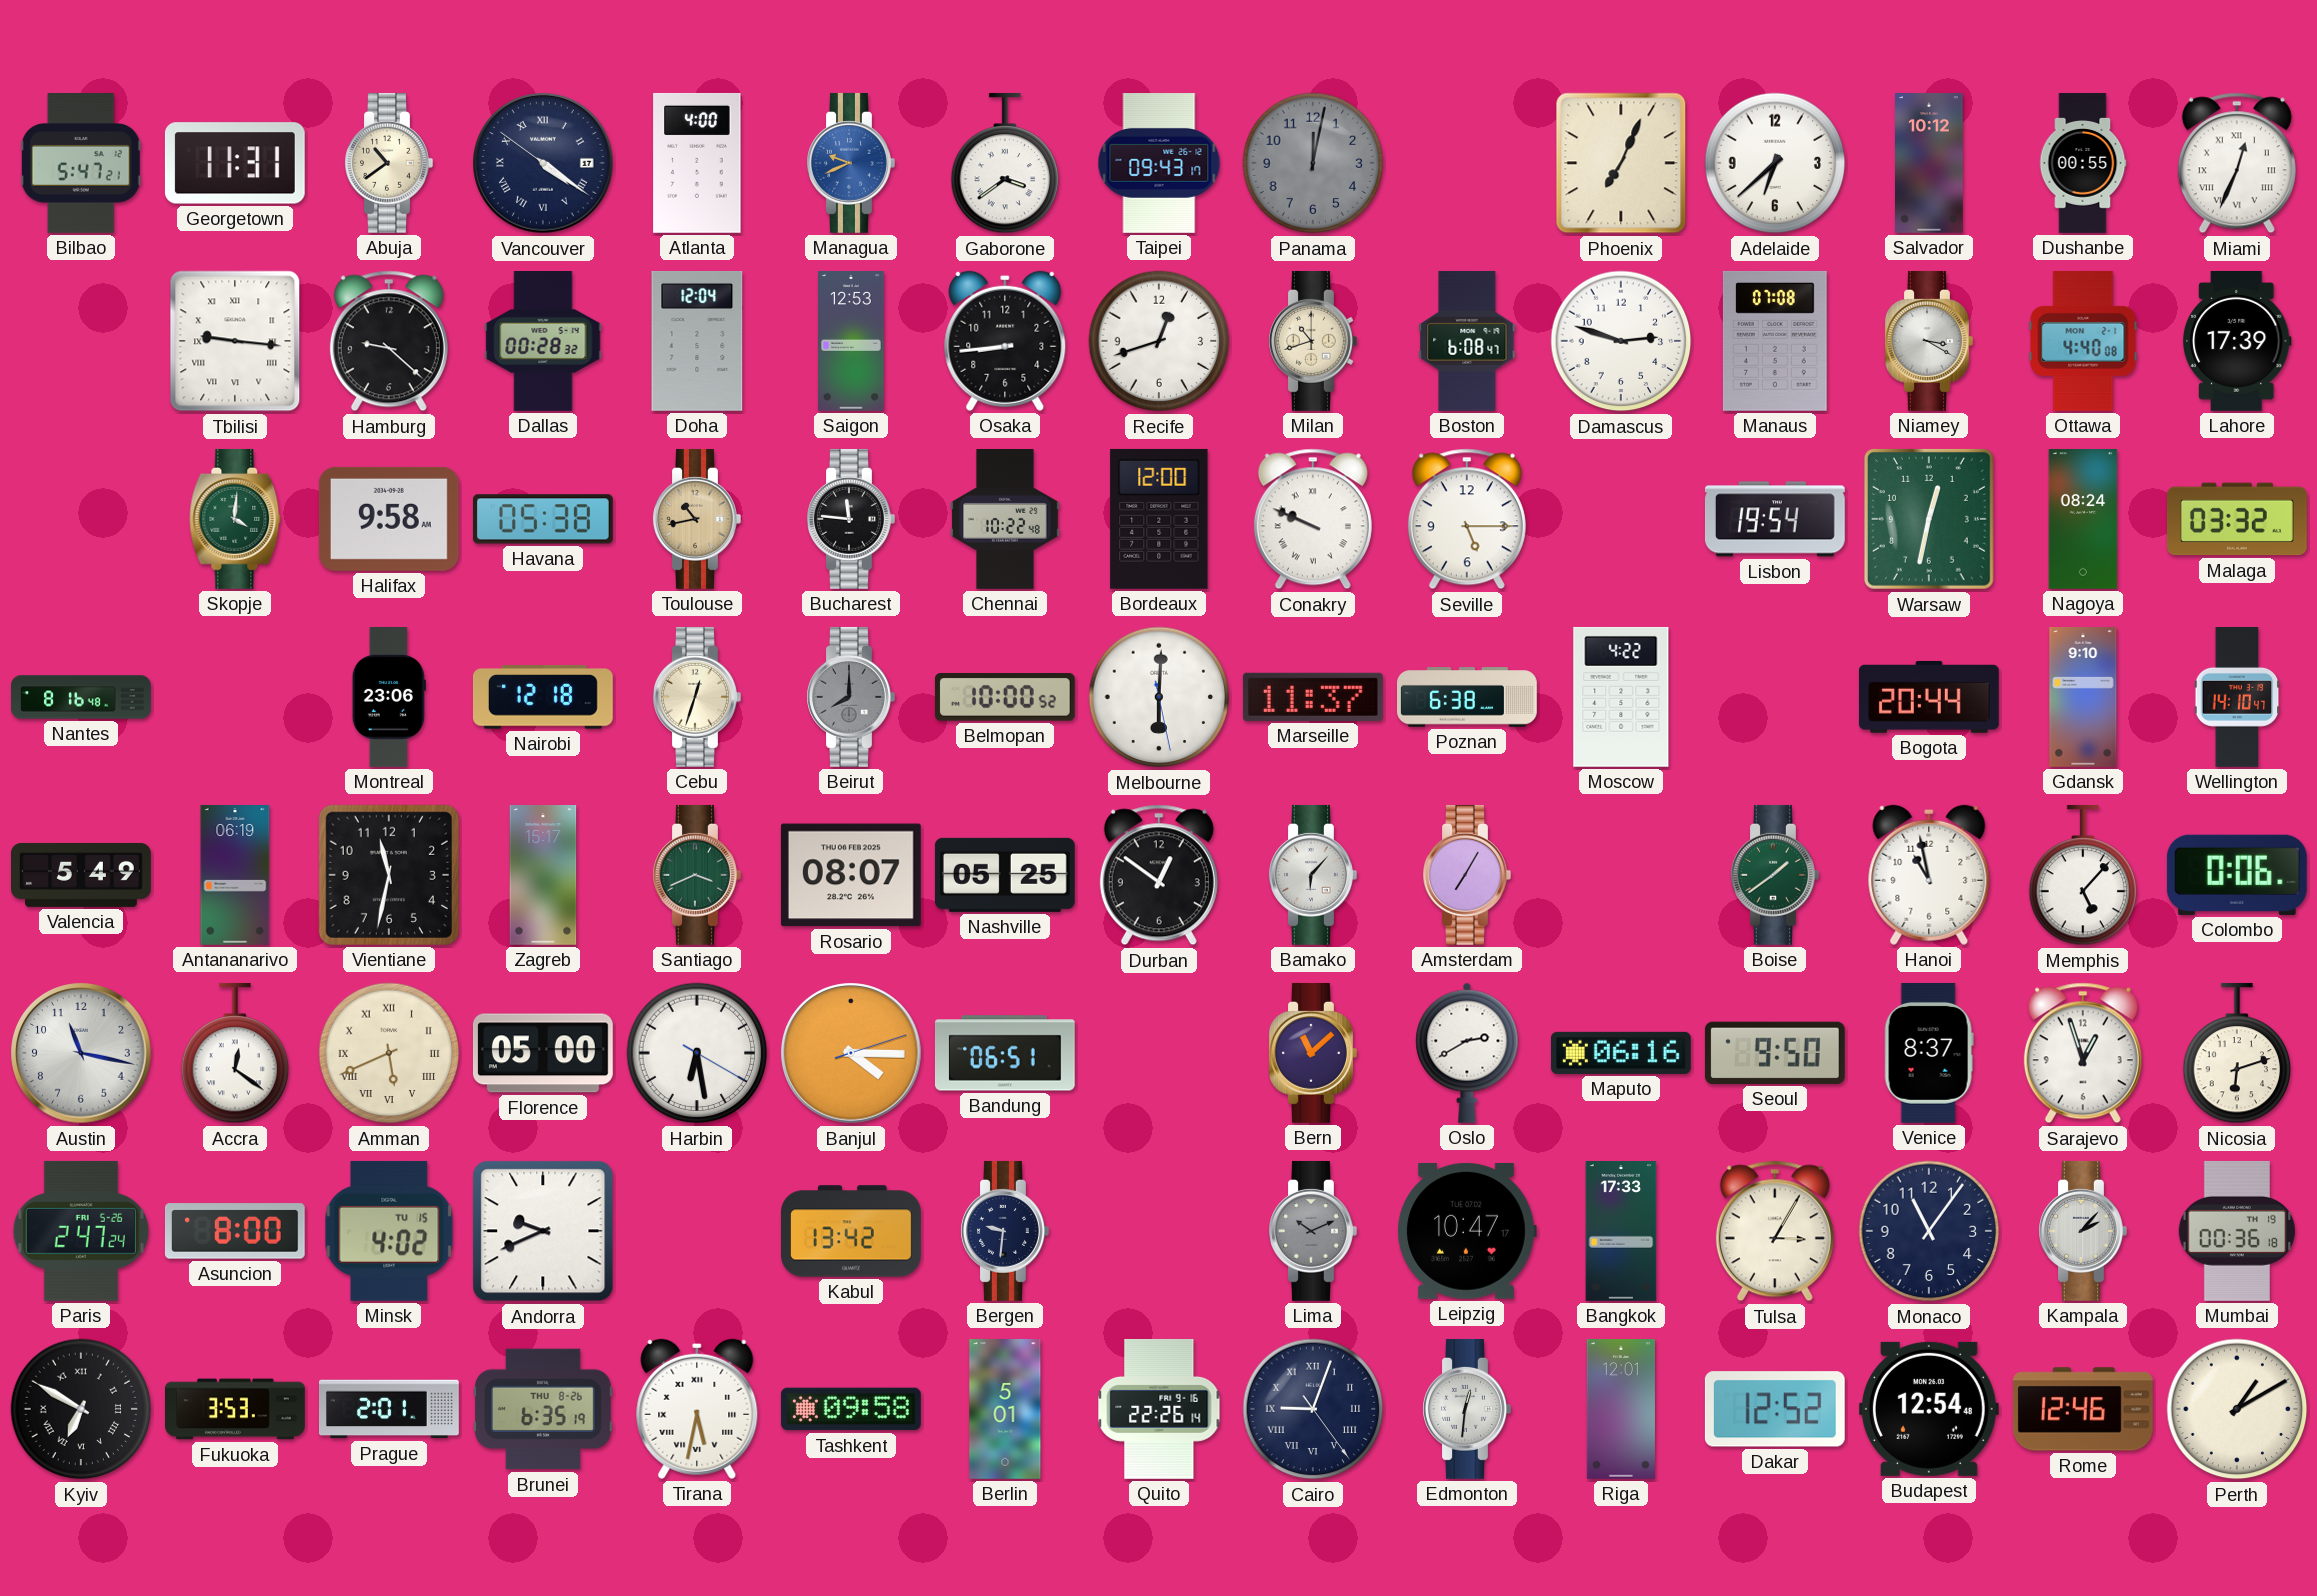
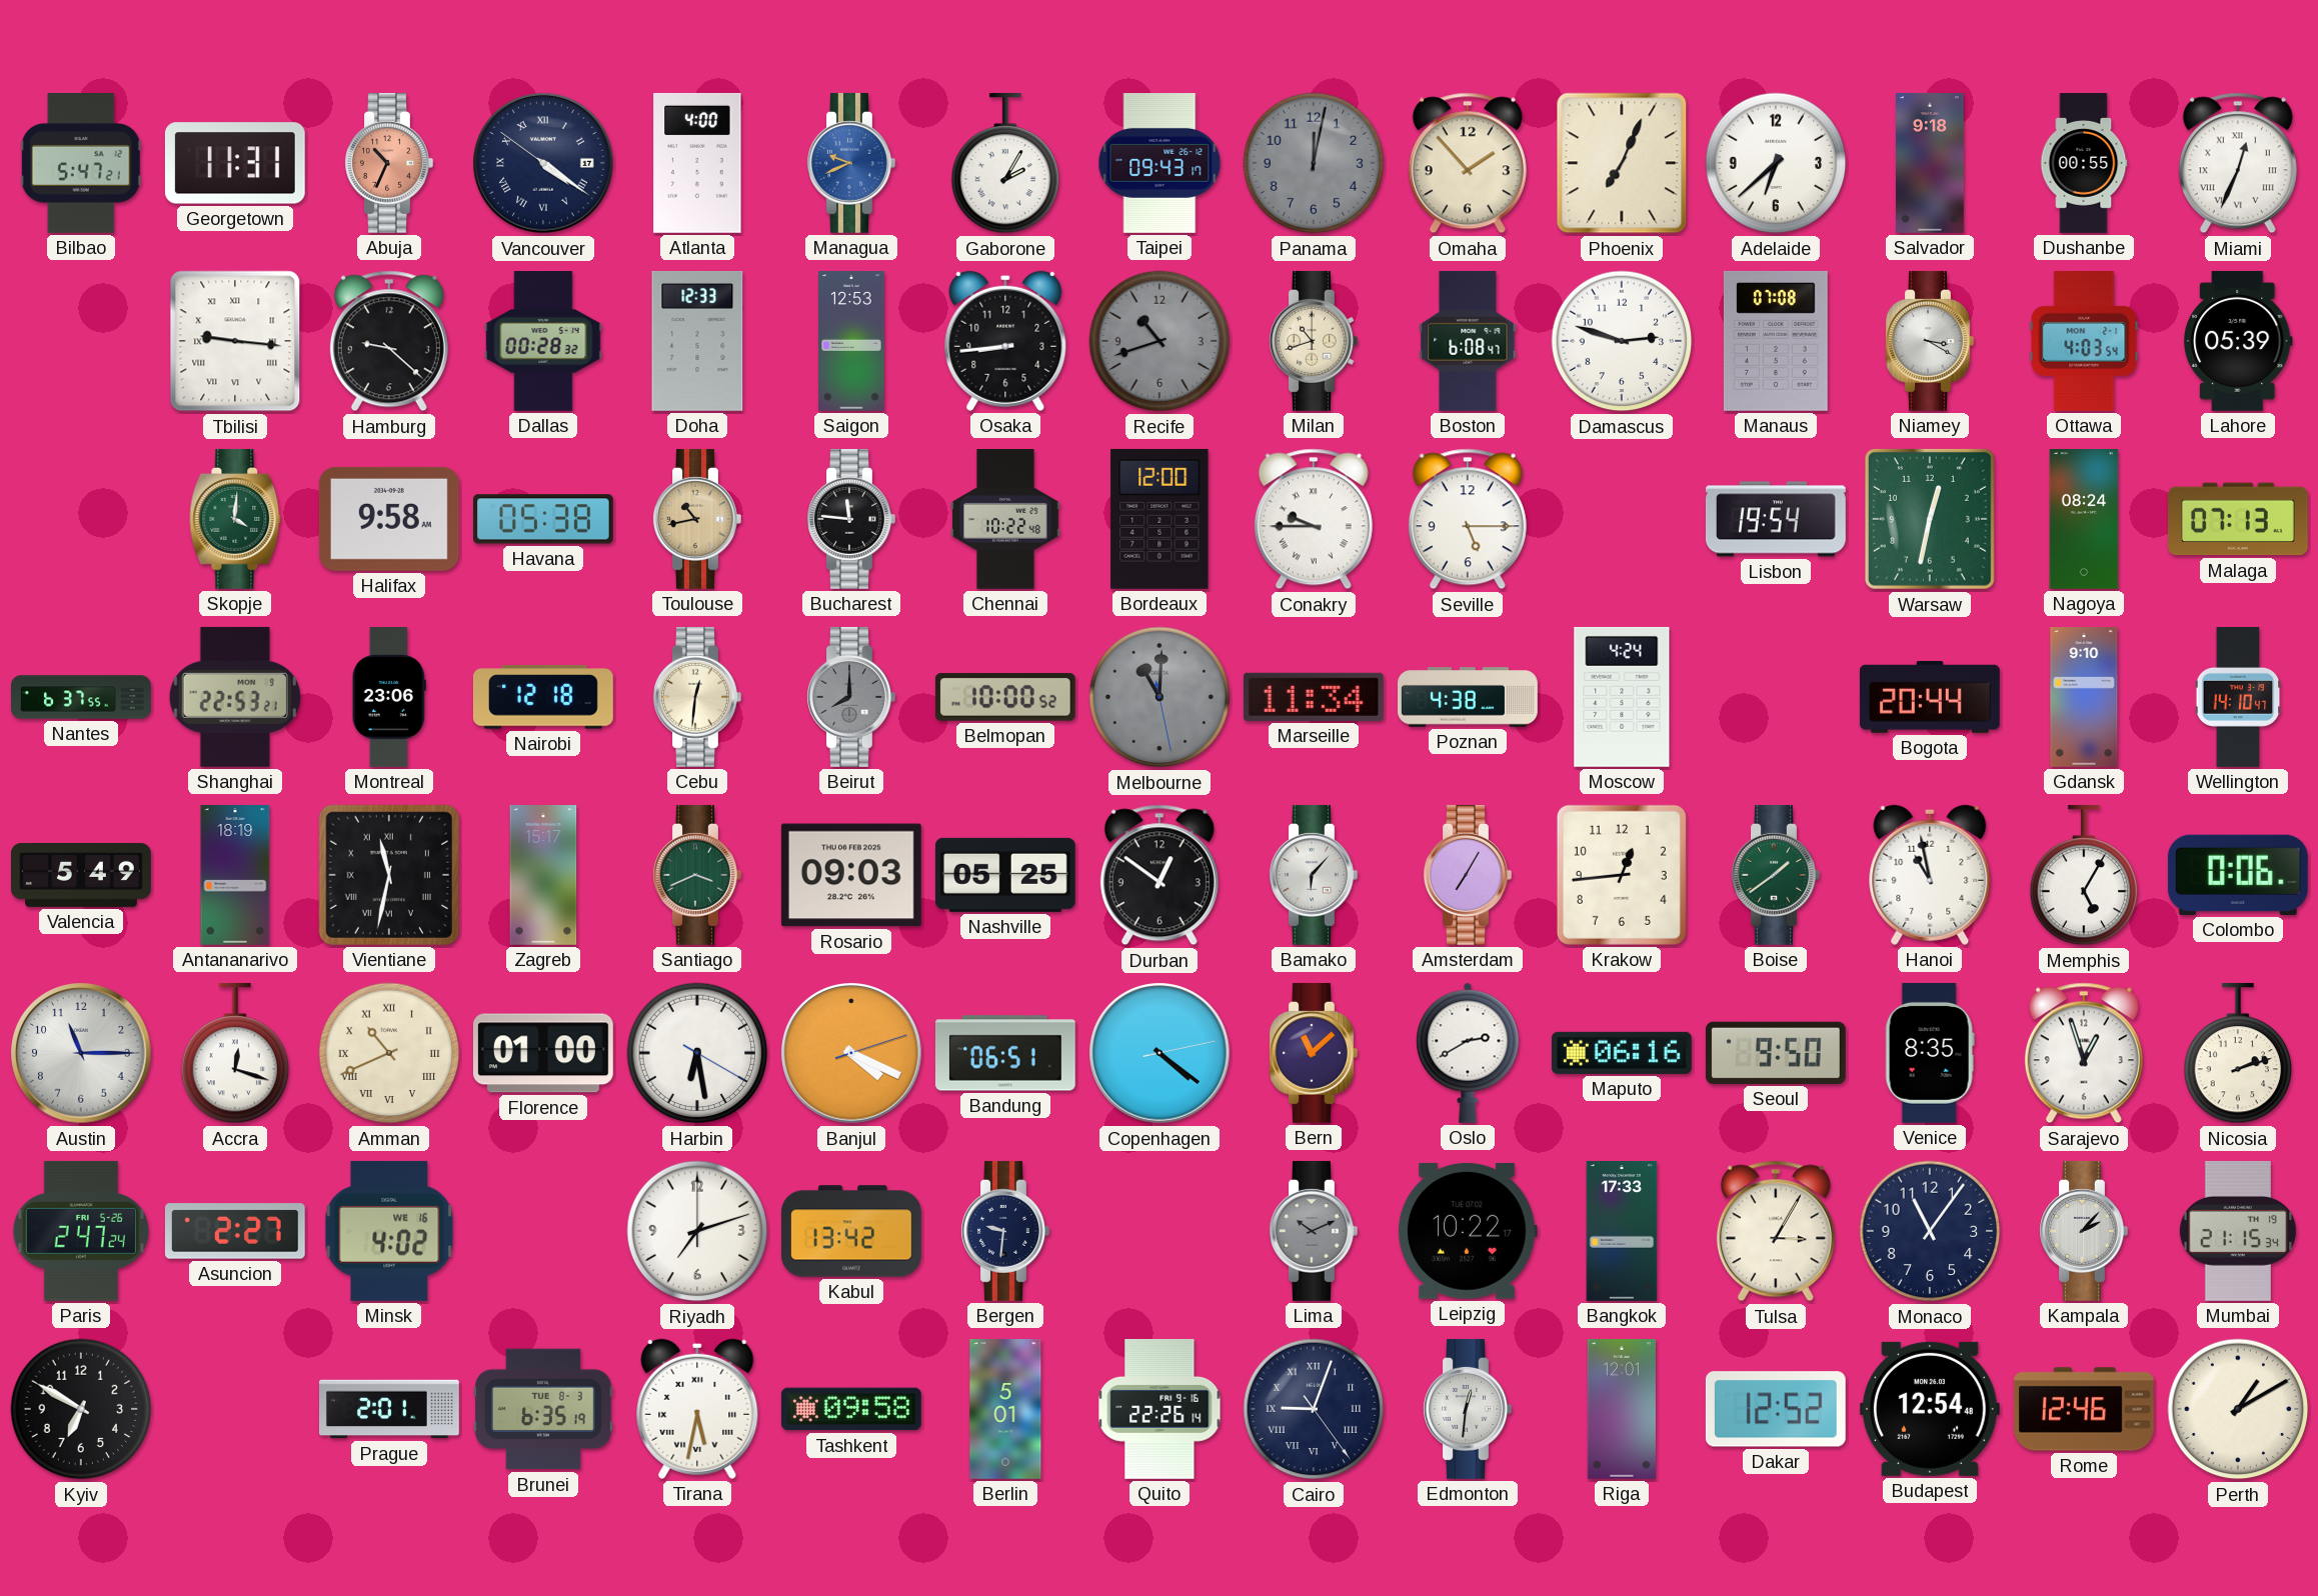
Abuja: 10:39 -> 10:34 (389, 163)
Abuja dial: cream -> salmon (389, 163)
Gaborone: 3:39 -> 2:05 (1005, 163)
Omaha: none -> 1:53 (1468, 163)
Salvador: 10:12 -> 9:18 (1930, 164)
Doha: 12:04 -> 12:33 (697, 342)
Recife: 12:42 -> 10:42 (1160, 341)
Recife dial: white -> grey (1160, 341)
Ottawa: 4:40 -> 4:03 (2084, 341)
Lahore: 17:39 -> 05:39 (2238, 341)
Conakry: 9:49 -> 9:45 (1314, 519)
Malaga: 03:32 -> 07:13 (2238, 519)
Nantes: 8:16 -> 6:37 (81, 697)
Shanghai: none -> 22:53 (235, 697)
Cebu: 12:33 -> 12:31 (697, 697)
Melbourne: 6:00 -> 11:00 (1160, 697)
Melbourne dial: white -> grey (1160, 697)
Marseille: 11:37 -> 11:34 (1314, 697)
Poznan: 6:38 -> 4:38 (1469, 697)
Moscow: 4:22 -> 4:24 (1622, 697)
Antananarivo: 06:19 -> 18:19 (235, 876)
Vientiane numerals: Arabic -> Roman (389, 875)
Rosario: 08:07 -> 09:03 (851, 875)
Krakow: none -> 12:44 (1622, 875)
Memphis: 5:07 -> 5:05 (2084, 875)
Austin: 11:17 -> 11:15 (81, 1053)
Accra: 12:21 -> 12:18 (235, 1053)
Amman: 5:41 -> 10:41 (389, 1053)
Florence: 05:00 -> 01:00 (543, 1053)
Banjul: 4:15 -> 4:19 (851, 1053)
Copenhagen: none -> 4:21 (1160, 1053)
Venice: 8:37 -> 8:35 (1930, 1053)
Nicosia: 6:12 -> 2:12 (2238, 1053)
Asuncion: 8:00 -> 2:27 (235, 1231)
Minsk date: TU 15 -> WE 16 (389, 1231)
Andorra: 9:41 -> none (543, 1231)
Riyadh: none -> 7:12 (697, 1231)
Leipzig: 10:47 -> 10:22 (1468, 1231)
Mumbai: 00:36 -> 21:15 (2238, 1231)
Kyiv numerals: Roman -> Arabic (81, 1409)
Fukuoka: 3:53 -> none (236, 1409)
Brunei date: THU 8-26 -> TUE 8-3 (543, 1409)
